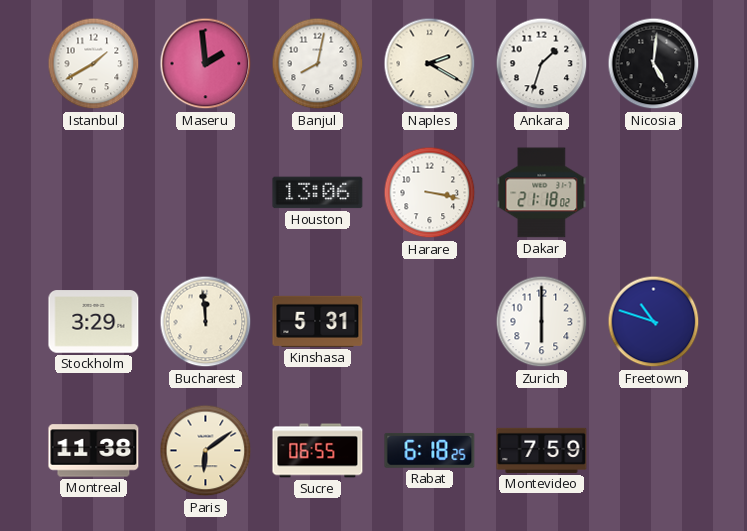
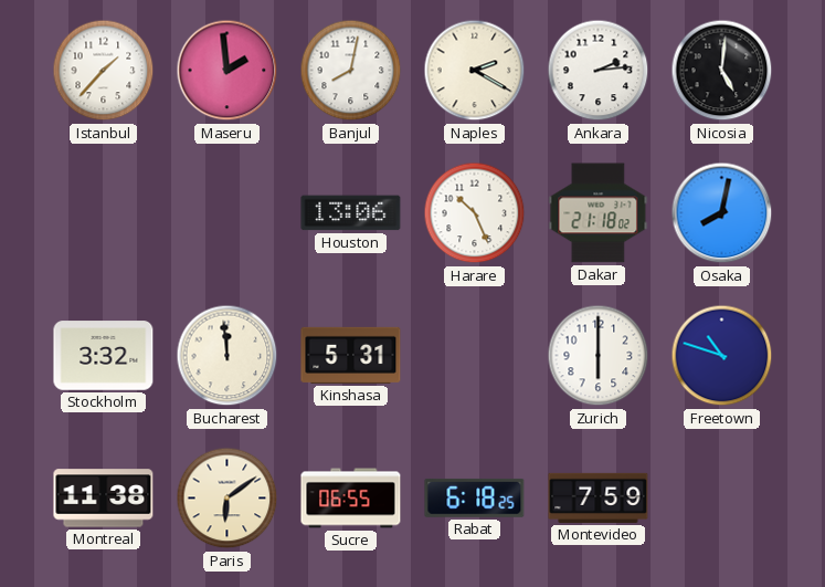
Istanbul: 1:40 -> 1:37 (104, 71)
Ankara: 1:33 -> 2:14 (599, 71)
Harare: 3:17 -> 10:26 (475, 213)
Osaka: none -> 8:02 (722, 213)
Stockholm: 3:29 -> 3:32 (104, 356)
